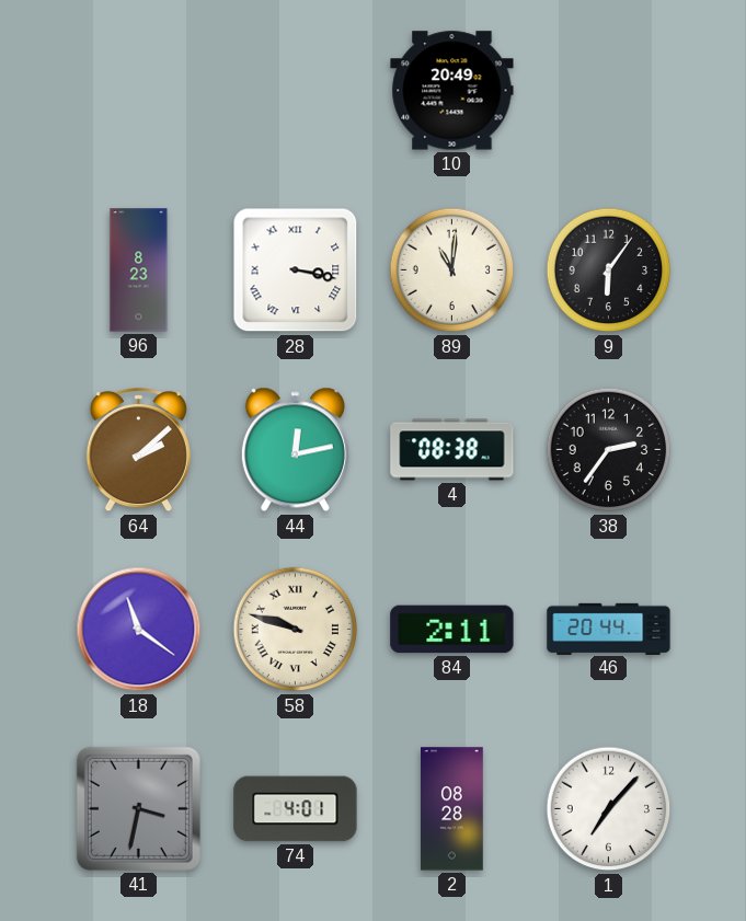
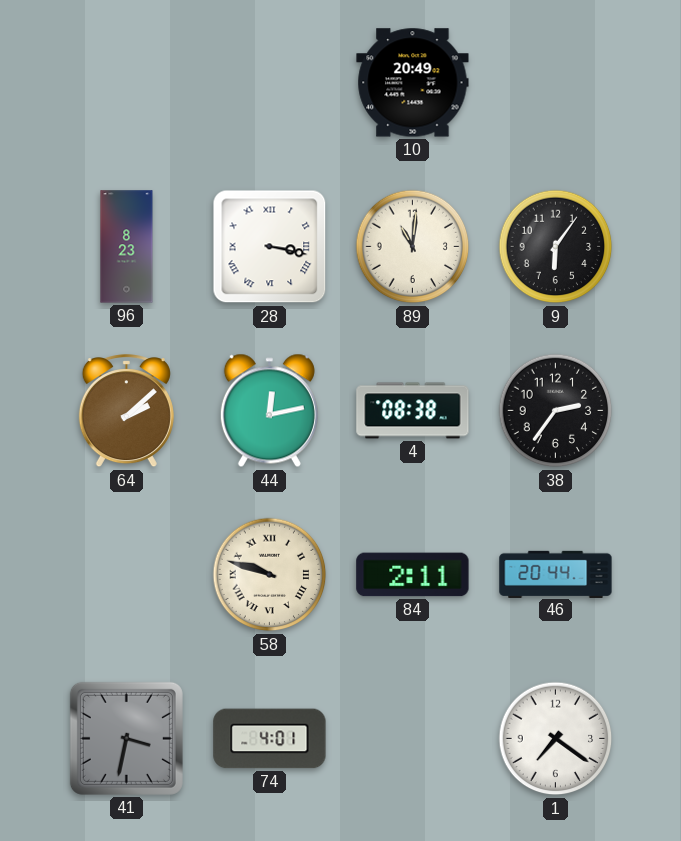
18: 11:21 -> none (139, 630)
2: 08:28 -> none (452, 809)
1: 7:07 -> 7:21 (556, 739)
